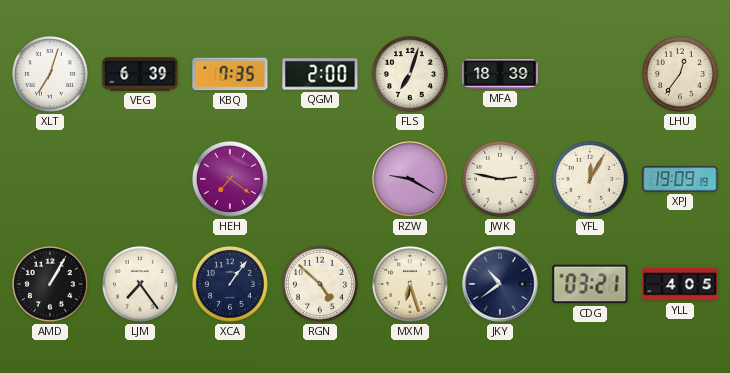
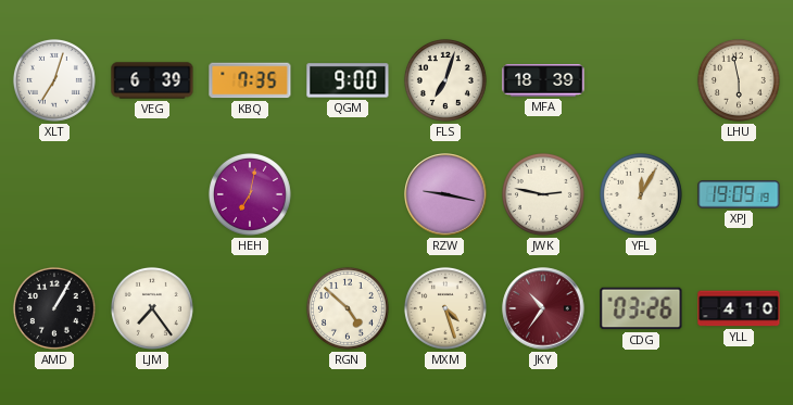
QGM: 2:00 -> 9:00 (348, 80)
LHU: 12:36 -> 5:58 (739, 80)
HEH: 7:21 -> 7:02 (250, 194)
RZW: 9:20 -> 9:17 (445, 194)
XCA: 1:06 -> none (230, 284)
MXM: 6:27 -> 4:27 (445, 308)
JKY: 10:39 -> 10:36 (543, 308)
JKY dial: navy -> burgundy (543, 308)
CDG: 03:21 -> 03:26 (641, 308)
YLL: 4:05 -> 4:10 (739, 308)
